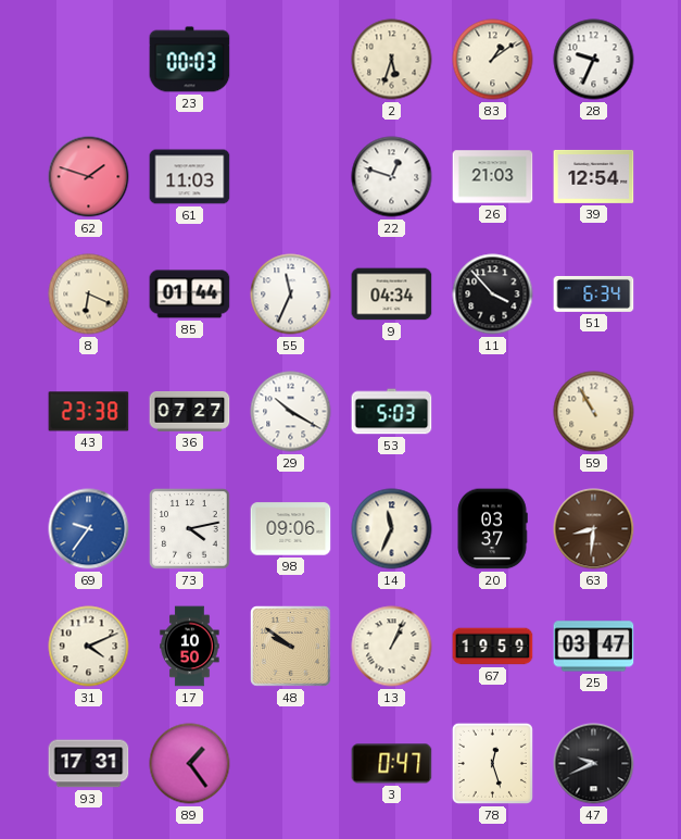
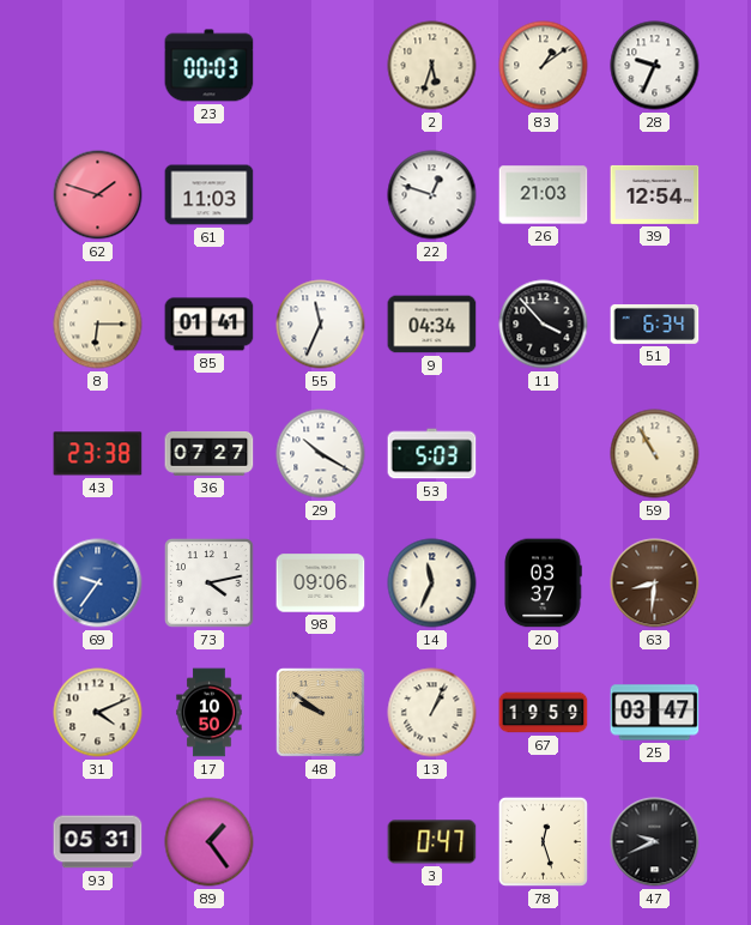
8: 6:19 -> 6:15 (98, 325)
85: 01:44 -> 01:41 (210, 325)
93: 17:31 -> 05:31 (98, 842)
